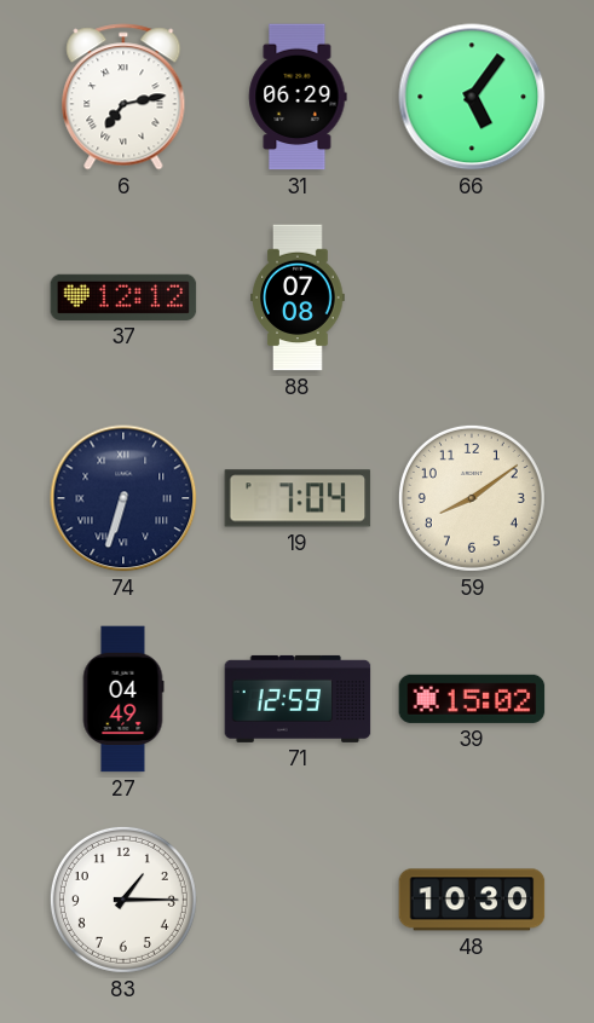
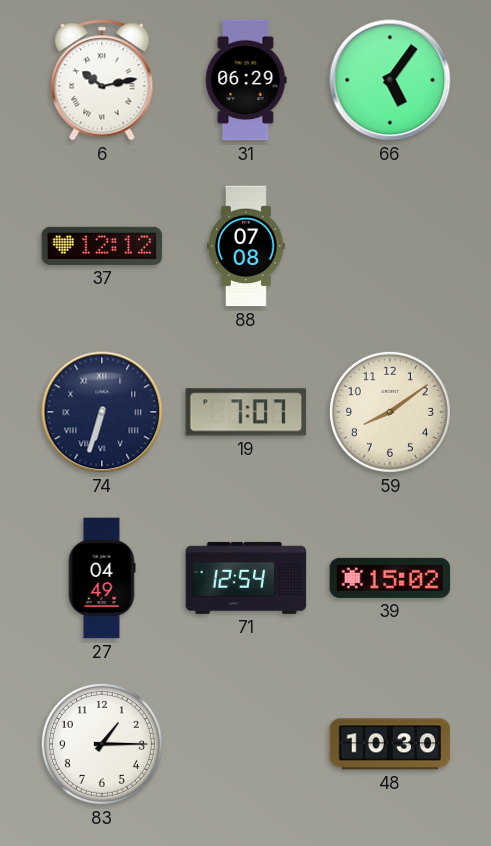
6: 7:13 -> 10:13 (102, 80)
19: 7:04 -> 7:07 (246, 412)
71: 12:59 -> 12:54 (246, 578)
